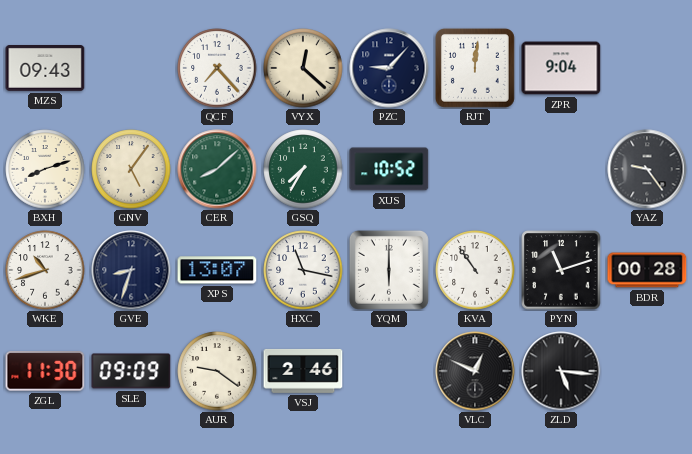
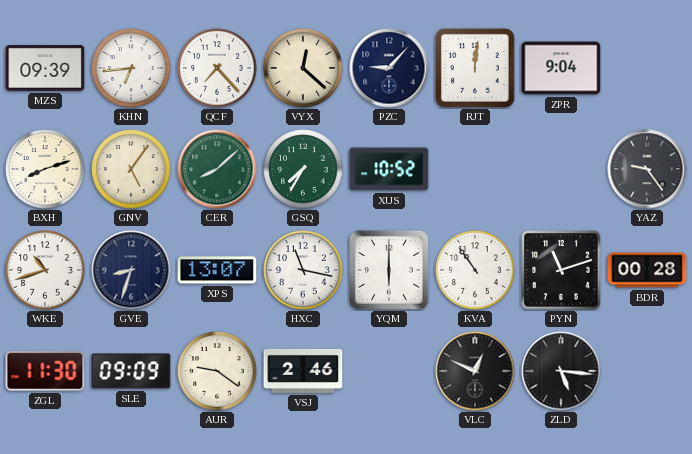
MZS: 09:43 -> 09:39 (45, 69)
KHN: none -> 6:44 (131, 68)
